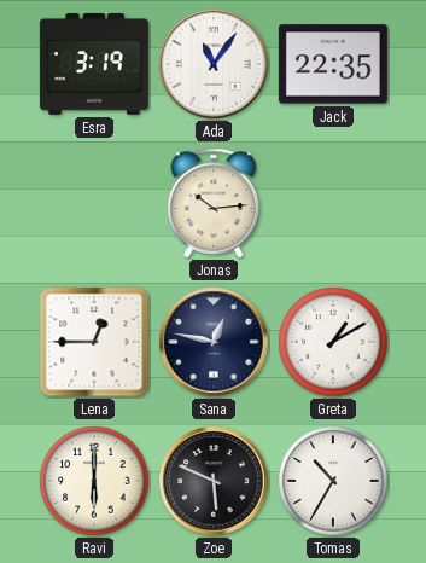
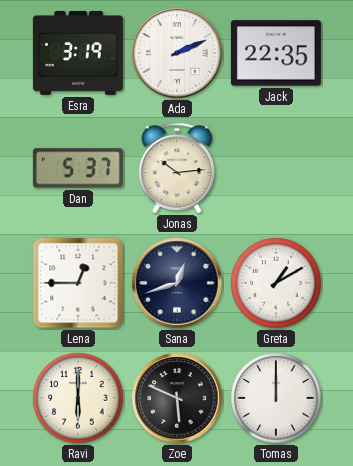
Ada: 11:06 -> 2:11 (177, 53)
Dan: none -> 5:37 (78, 168)
Sana: 12:47 -> 12:42 (177, 283)
Tomas: 10:35 -> 12:00 (276, 398)
